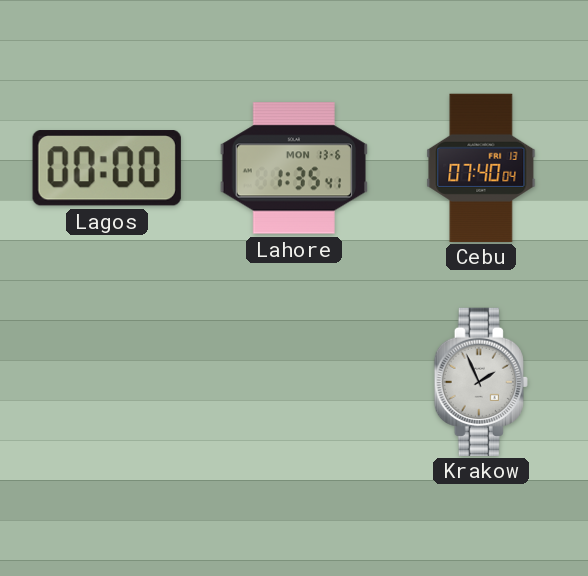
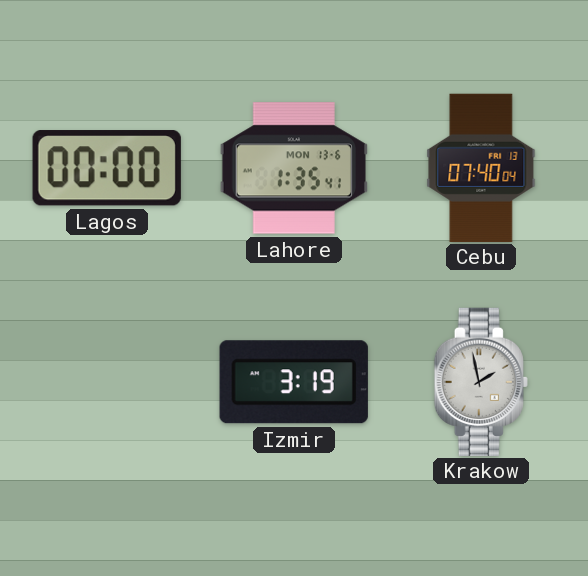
Izmir: none -> 3:19 (294, 382)
Krakow: 1:56 -> 1:58 (481, 381)
